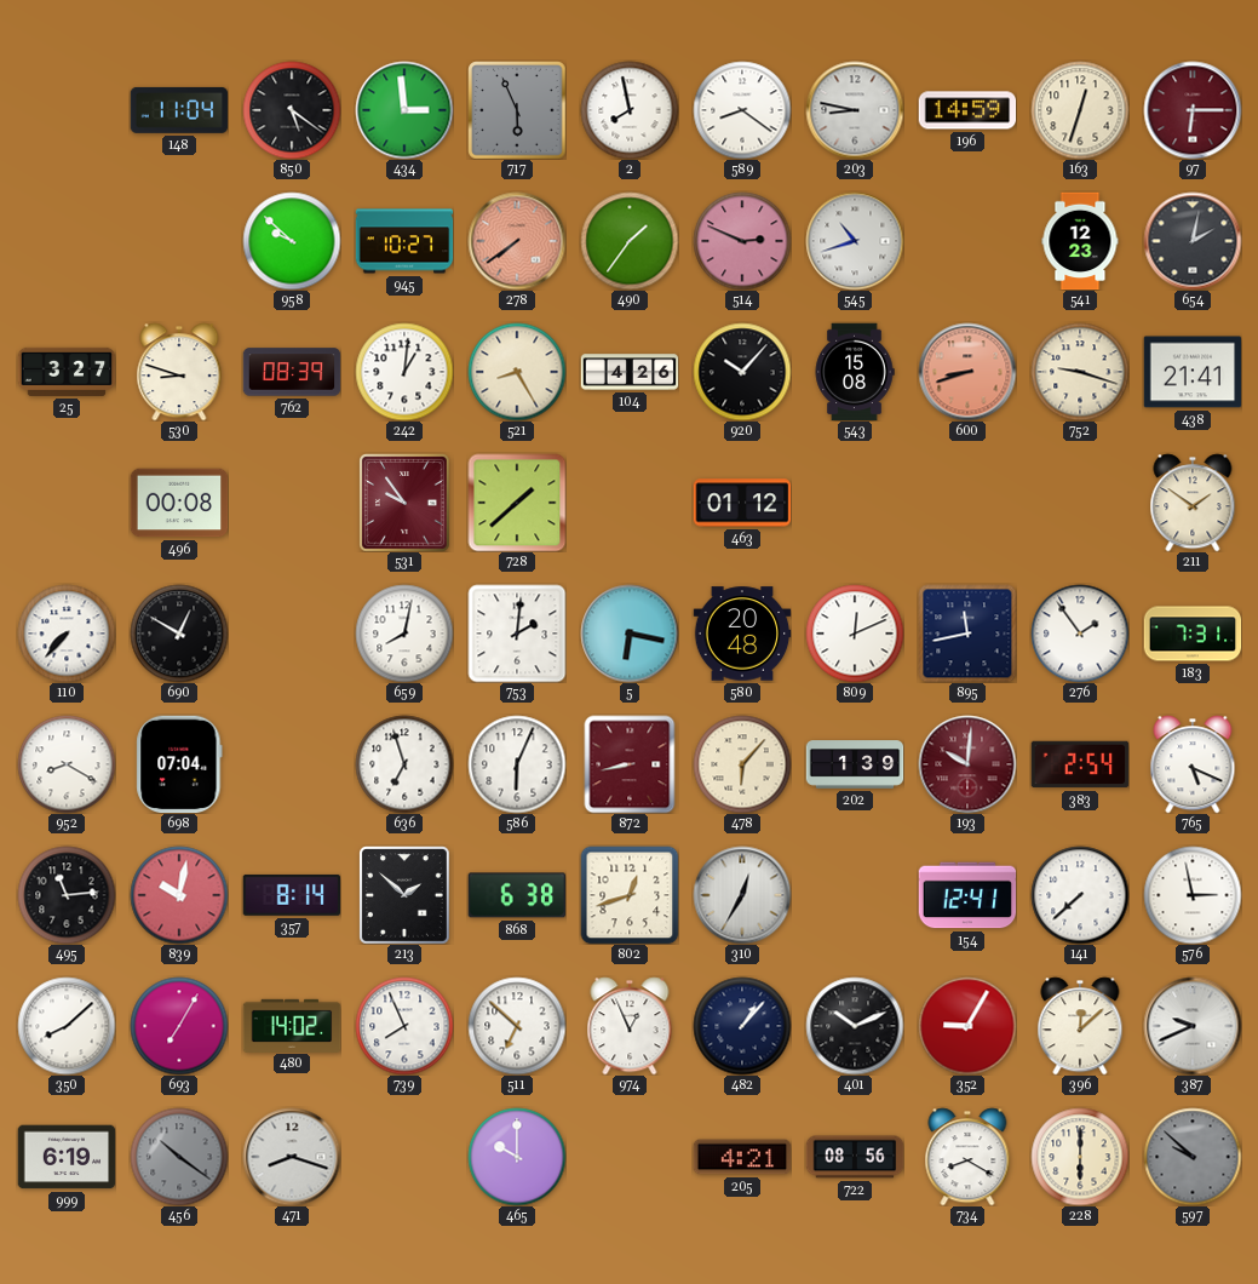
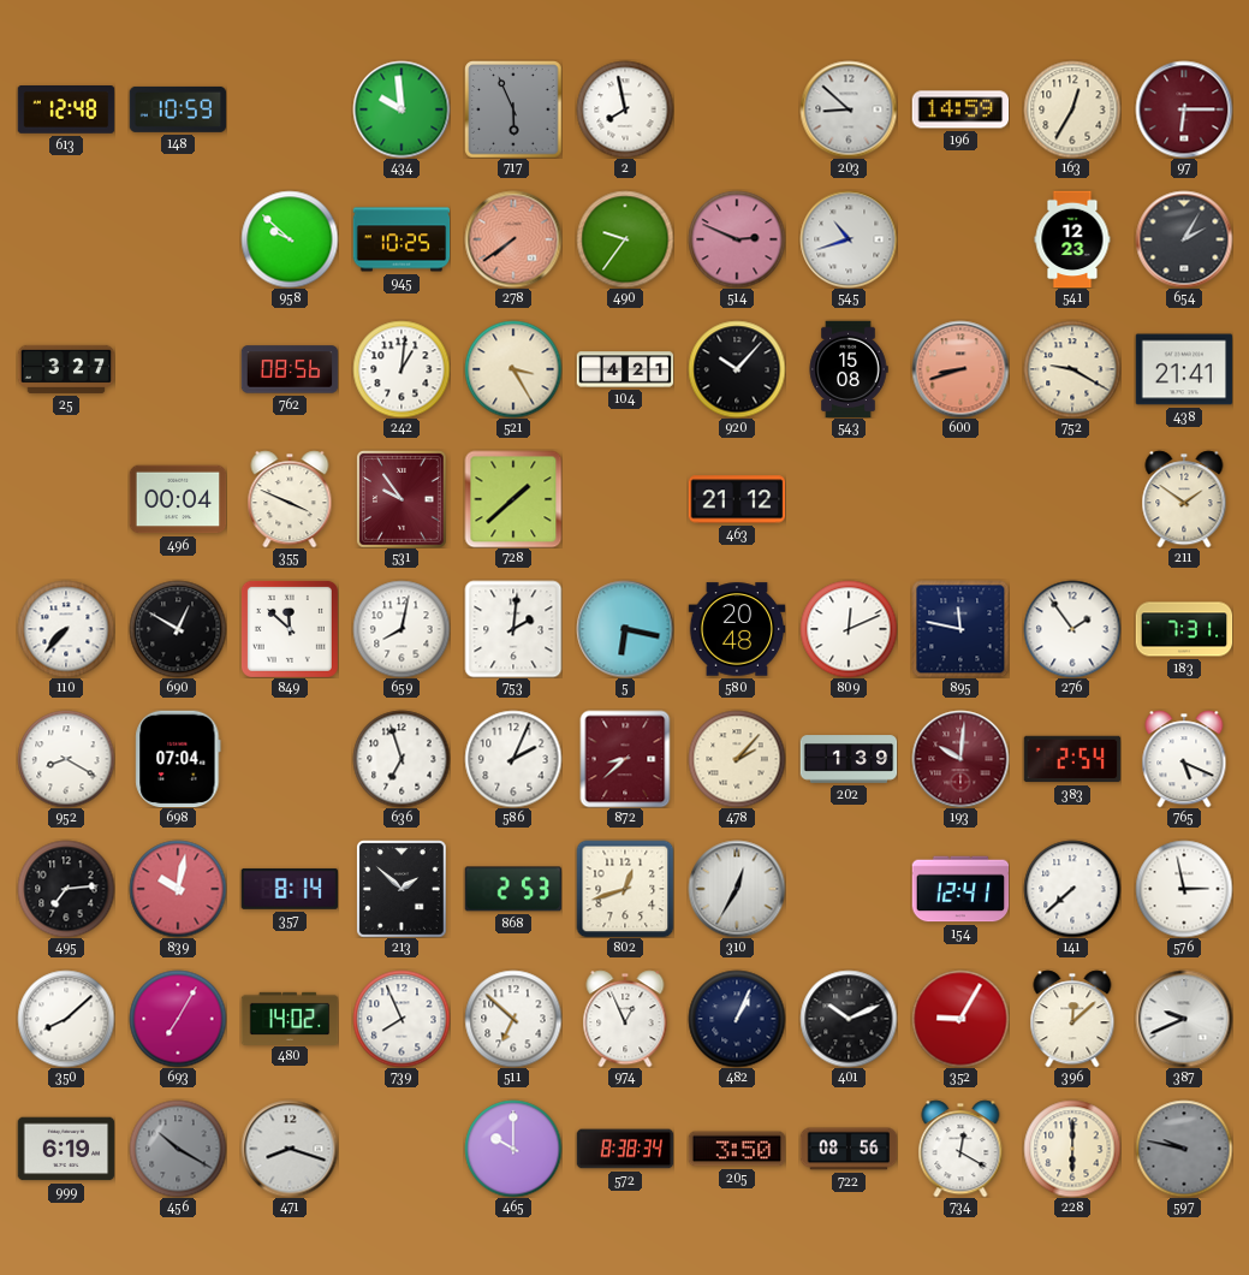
613: none -> 12:48 (66, 109)
148: 11:04 -> 10:59 (178, 109)
850: 5:21 -> none (292, 110)
434: 2:59 -> 9:59 (402, 109)
589: 8:21 -> none (742, 110)
203: 8:47 -> 8:52 (849, 109)
163: 12:33 -> 12:35 (1072, 109)
945: 10:27 -> 10:25 (402, 239)
490: 1:36 -> 9:36 (625, 239)
654: 2:02 -> 2:05 (1184, 239)
530: 8:48 -> none (179, 372)
762: 08:39 -> 08:56 (290, 369)
521: 8:25 -> 3:25 (513, 369)
104: 4:26 -> 4:21 (625, 369)
752: 9:18 -> 9:20 (1072, 369)
496: 00:08 -> 00:04 (178, 499)
355: none -> 3:49 (290, 499)
463: 01:12 -> 21:12 (737, 499)
849: none -> 11:52 (290, 629)
895: 11:43 -> 11:47 (960, 629)
586: 6:04 -> 2:04 (513, 759)
872: 8:43 -> 8:38 (625, 759)
478: 6:07 -> 2:07 (737, 759)
495: 11:14 -> 7:14 (66, 889)
868: 6:38 -> 2:53 (512, 889)
482: 1:07 -> 1:04 (737, 1019)
456: 10:21 -> 10:20 (178, 1149)
572: none -> 8:38 (625, 1149)
205: 4:21 -> 3:50 (737, 1149)
734: 8:20 -> 12:20 (960, 1149)
597: 9:52 -> 9:47 (1184, 1149)
